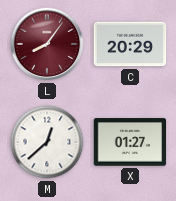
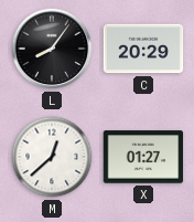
L dial: burgundy -> black (52, 49)
